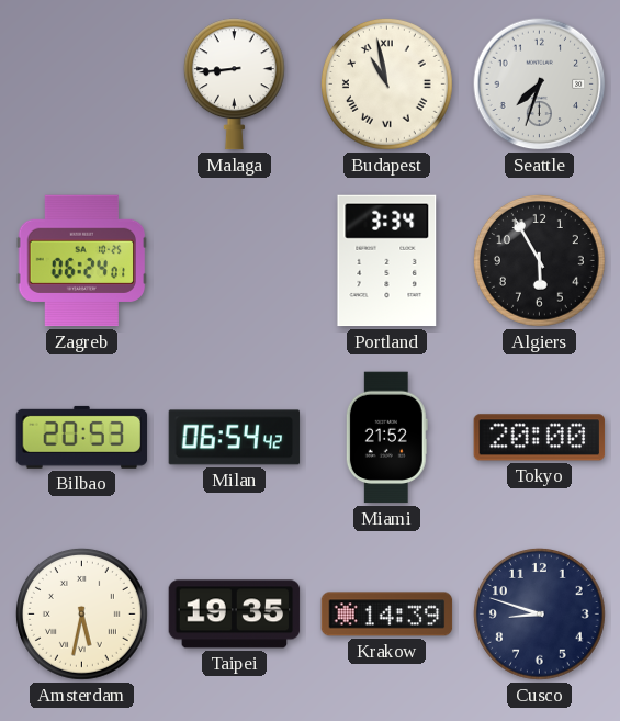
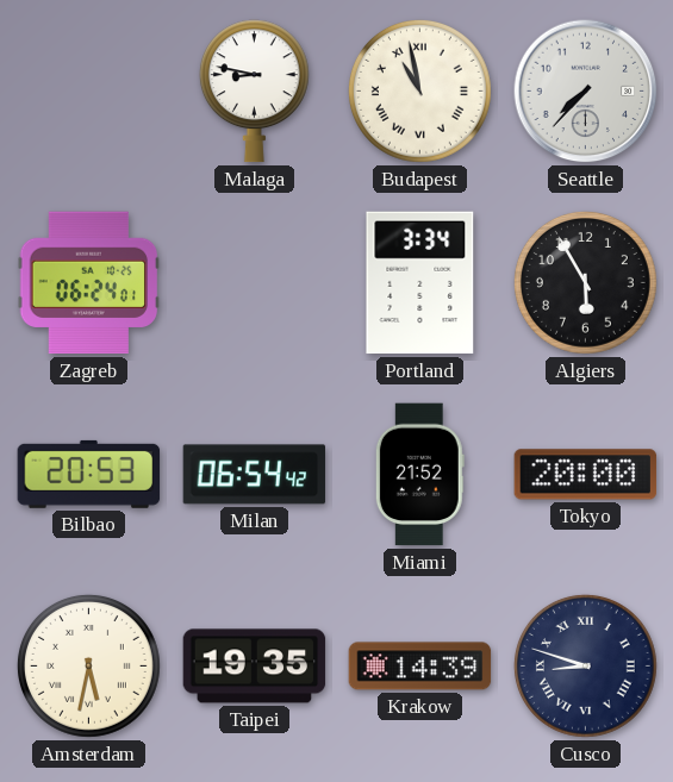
Malaga: 8:44 -> 8:47 (254, 92)
Seattle: 7:33 -> 7:37 (586, 92)
Cusco numerals: Arabic -> Roman (585, 665)
